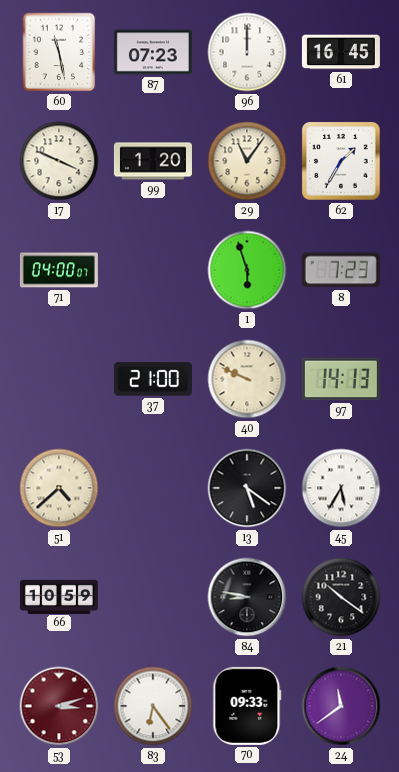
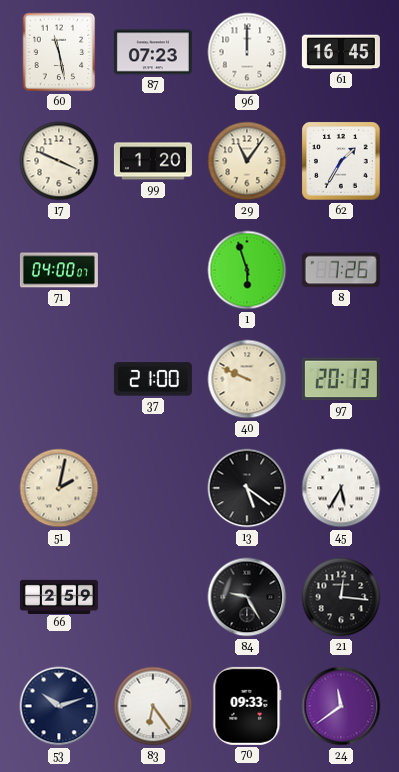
8: 7:23 -> 7:26 (341, 270)
97: 14:13 -> 20:13 (341, 379)
51: 4:38 -> 2:02 (59, 488)
66: 10:59 -> 2:59 (59, 596)
84: 8:47 -> 9:25 (247, 597)
21: 10:21 -> 12:16 (341, 597)
53: 3:12 -> 10:12 (59, 706)
53 dial: burgundy -> navy (59, 706)
